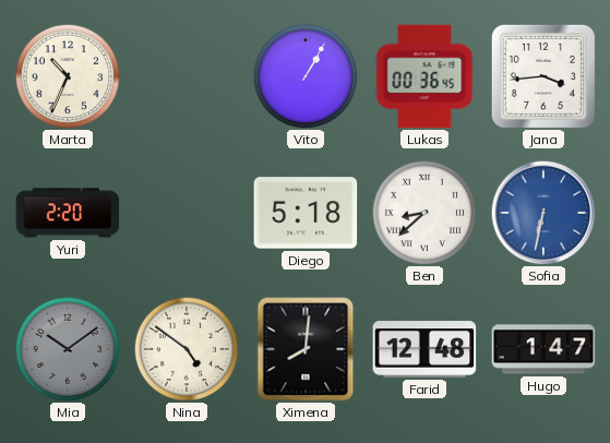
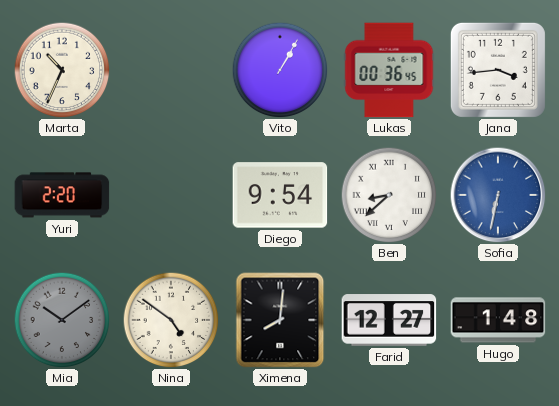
Diego: 5:18 -> 9:54 (280, 195)
Farid: 12:48 -> 12:27 (389, 320)
Hugo: 1:47 -> 1:48 (498, 320)
